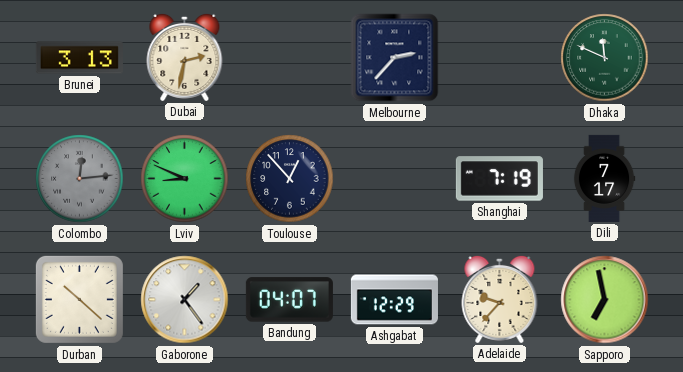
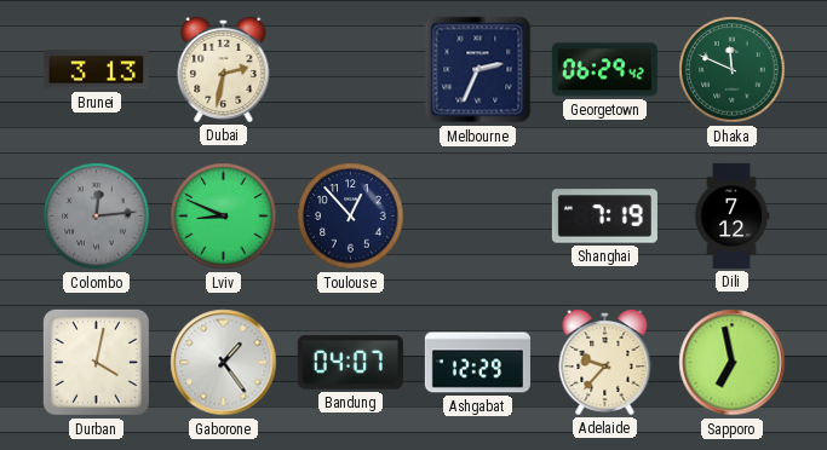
Melbourne: 2:37 -> 2:34 (478, 70)
Georgetown: none -> 06:29 (604, 70)
Dili: 7:17 -> 7:12 (731, 215)
Durban: 10:22 -> 4:02 (96, 362)
